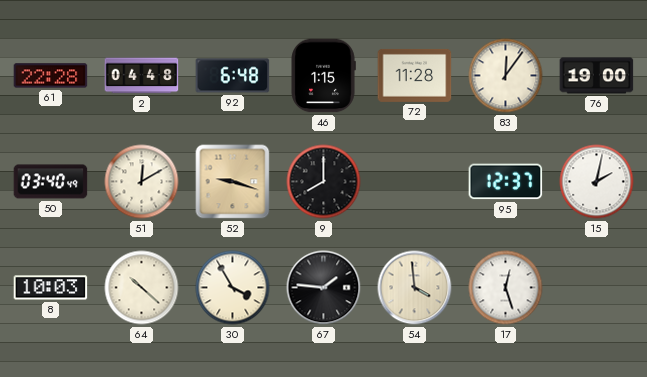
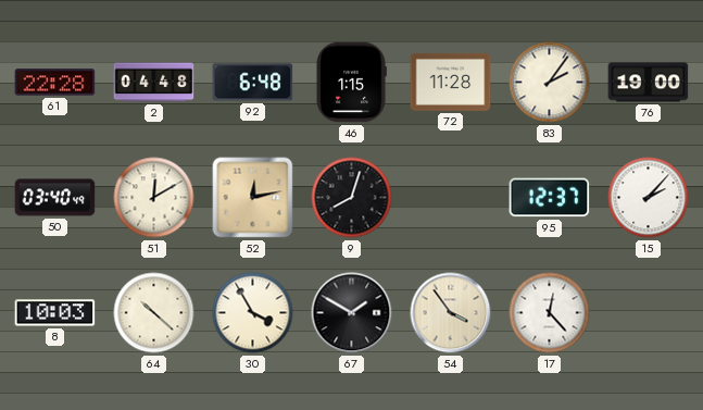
83: 12:06 -> 2:06 (550, 83)
52: 9:18 -> 12:13 (253, 198)
9: 8:00 -> 8:03 (352, 198)
15: 2:02 -> 2:07 (649, 198)
67: 1:46 -> 1:50 (352, 313)
54: 3:59 -> 3:54 (451, 313)
17: 12:27 -> 12:23 (550, 313)
